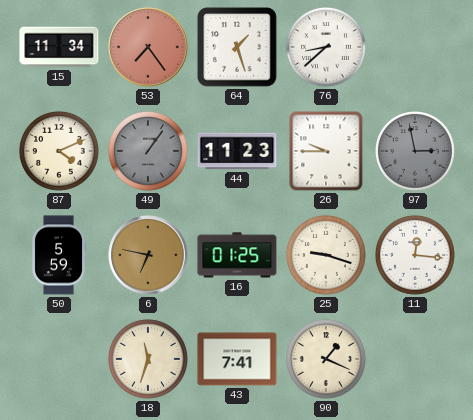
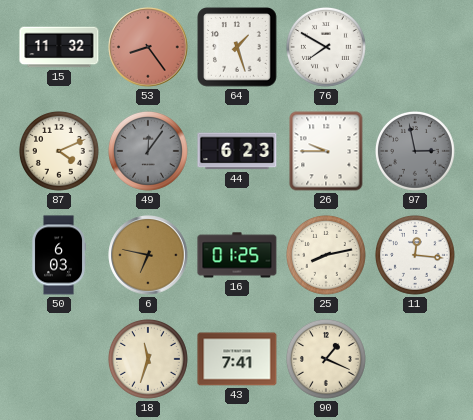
15: 11:34 -> 11:32 (59, 47)
53: 7:24 -> 8:24 (148, 47)
76: 8:38 -> 7:50 (326, 47)
49: 1:06 -> 12:06 (148, 151)
44: 11:23 -> 6:23 (237, 151)
50: 5:59 -> 6:03 (58, 255)
25: 9:18 -> 8:13 (326, 255)
